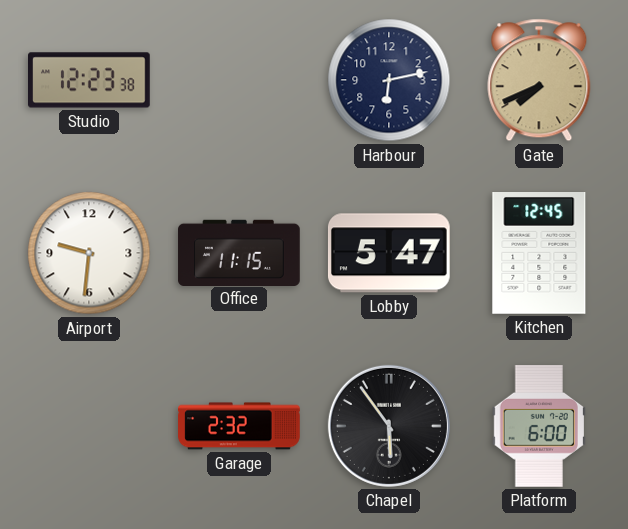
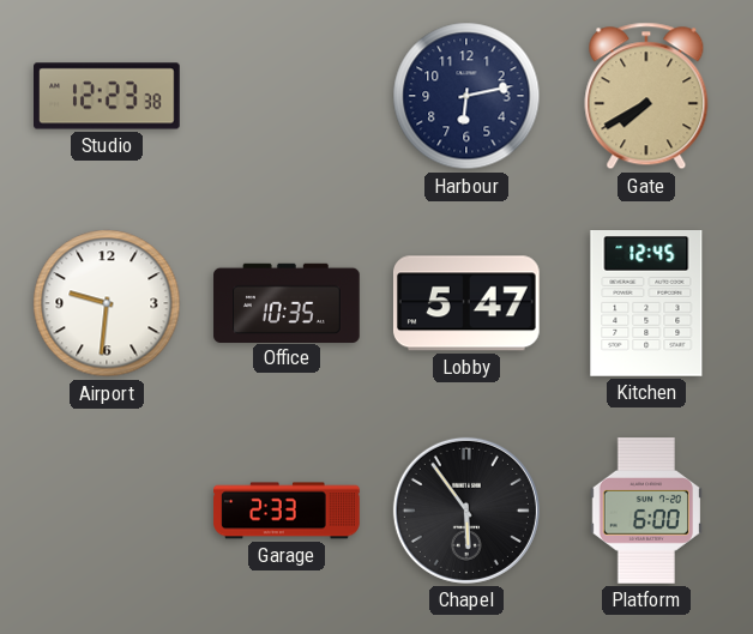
Gate: 7:41 -> 7:40 (646, 96)
Office: 11:15 -> 10:35 (287, 302)
Garage: 2:32 -> 2:33 (287, 511)
